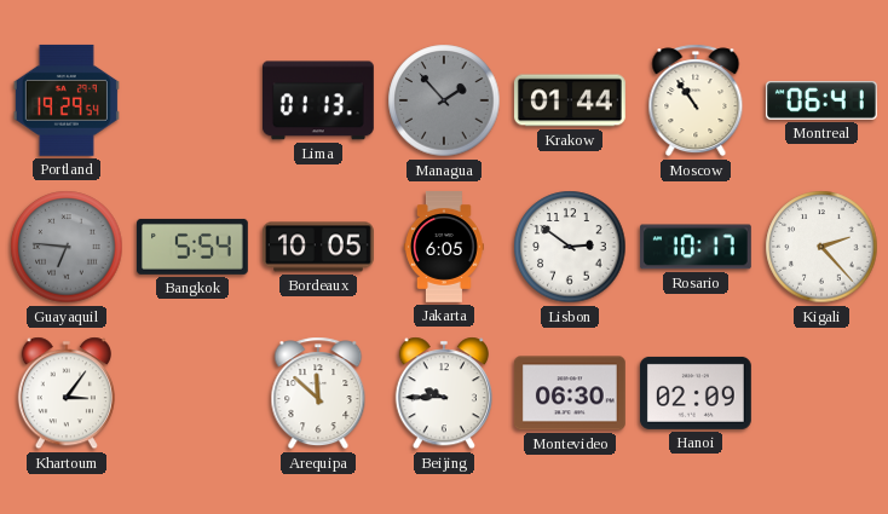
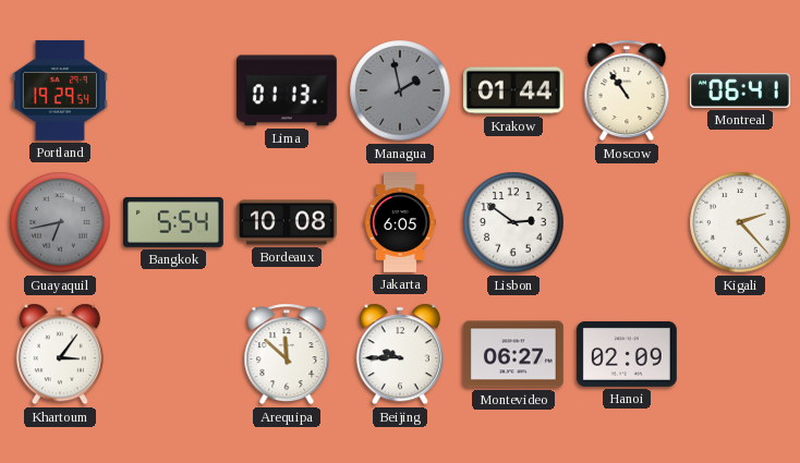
Managua: 1:53 -> 1:58 (400, 90)
Guayaquil: 6:46 -> 6:43 (60, 222)
Bordeaux: 10:05 -> 10:08 (288, 222)
Rosario: 10:17 -> none (696, 247)
Montevideo: 06:30 -> 06:27 (513, 354)
